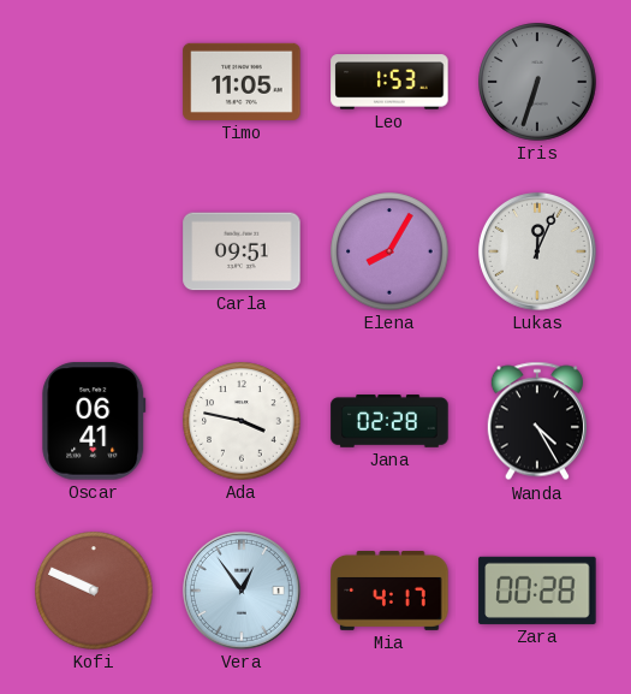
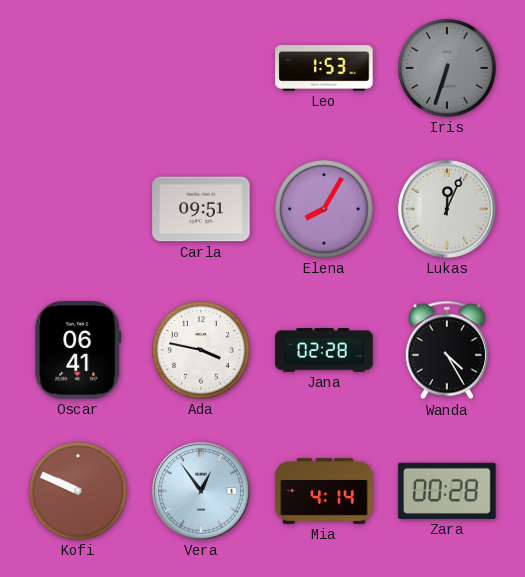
Timo: 11:05 -> none (242, 82)
Mia: 4:17 -> 4:14 (324, 492)
